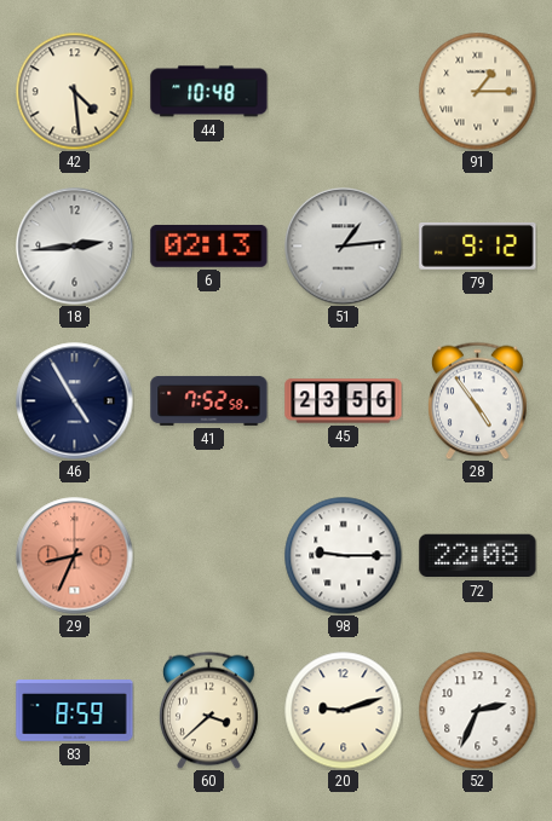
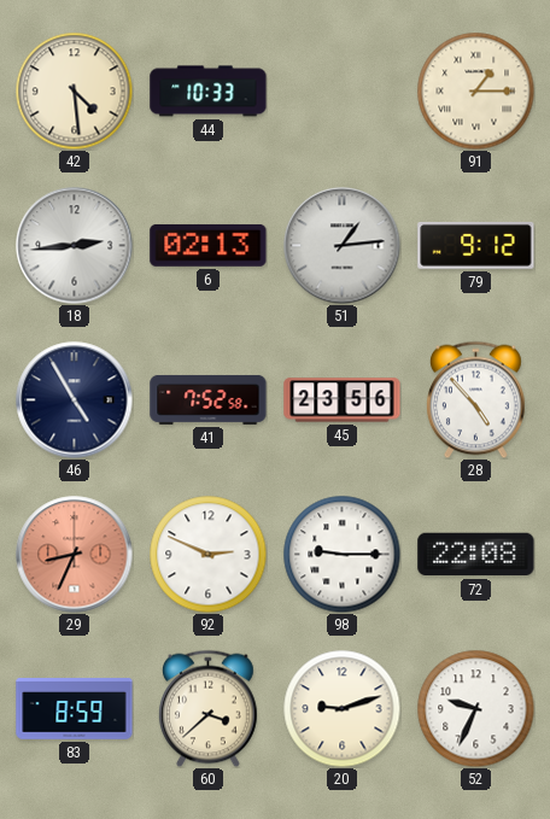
44: 10:48 -> 10:33 (209, 92)
28: 4:54 -> 4:53 (476, 399)
92: none -> 2:49 (207, 554)
52: 2:34 -> 9:34 (475, 708)
